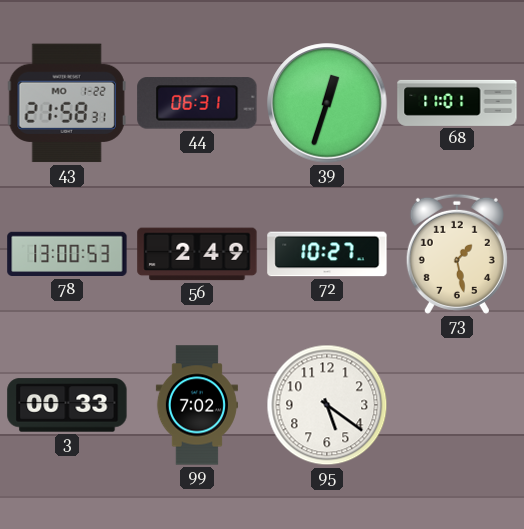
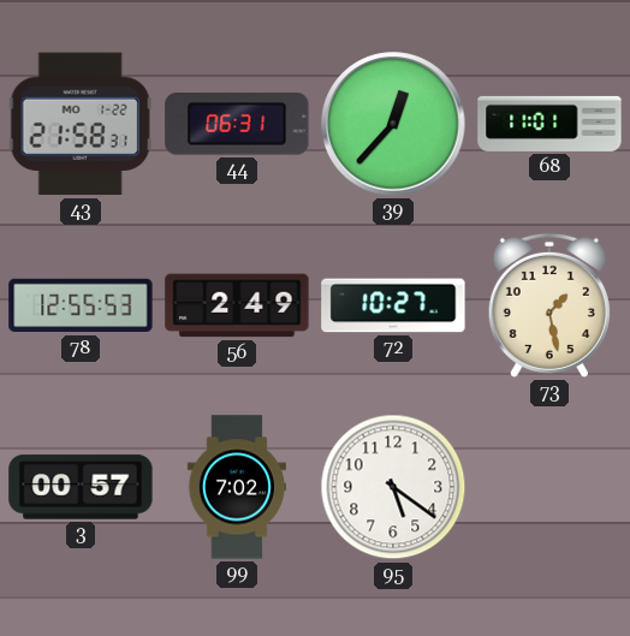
39: 12:33 -> 12:37 (393, 124)
78: 13:00 -> 12:55 (81, 305)
3: 00:33 -> 00:57 (81, 487)
